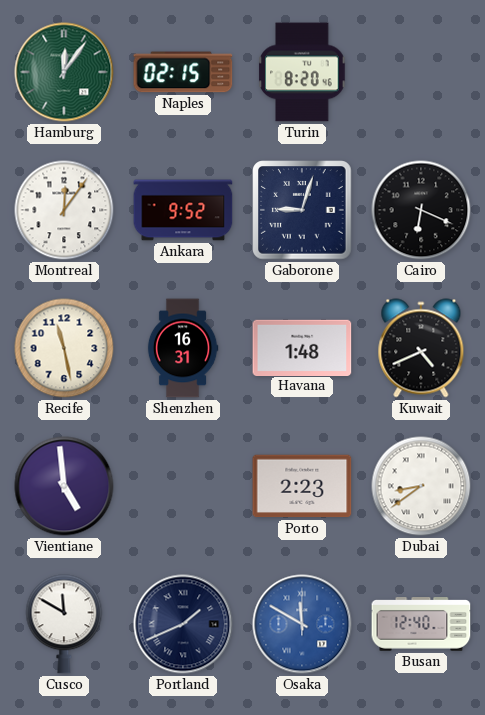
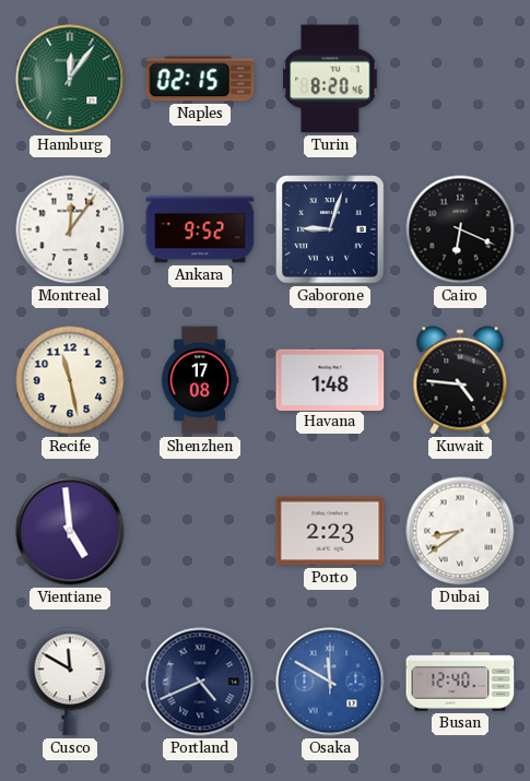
Shenzhen: 16:31 -> 17:08 (200, 380)
Kuwait: 4:41 -> 4:46 (460, 380)
Portland: 1:41 -> 4:41 (200, 682)
